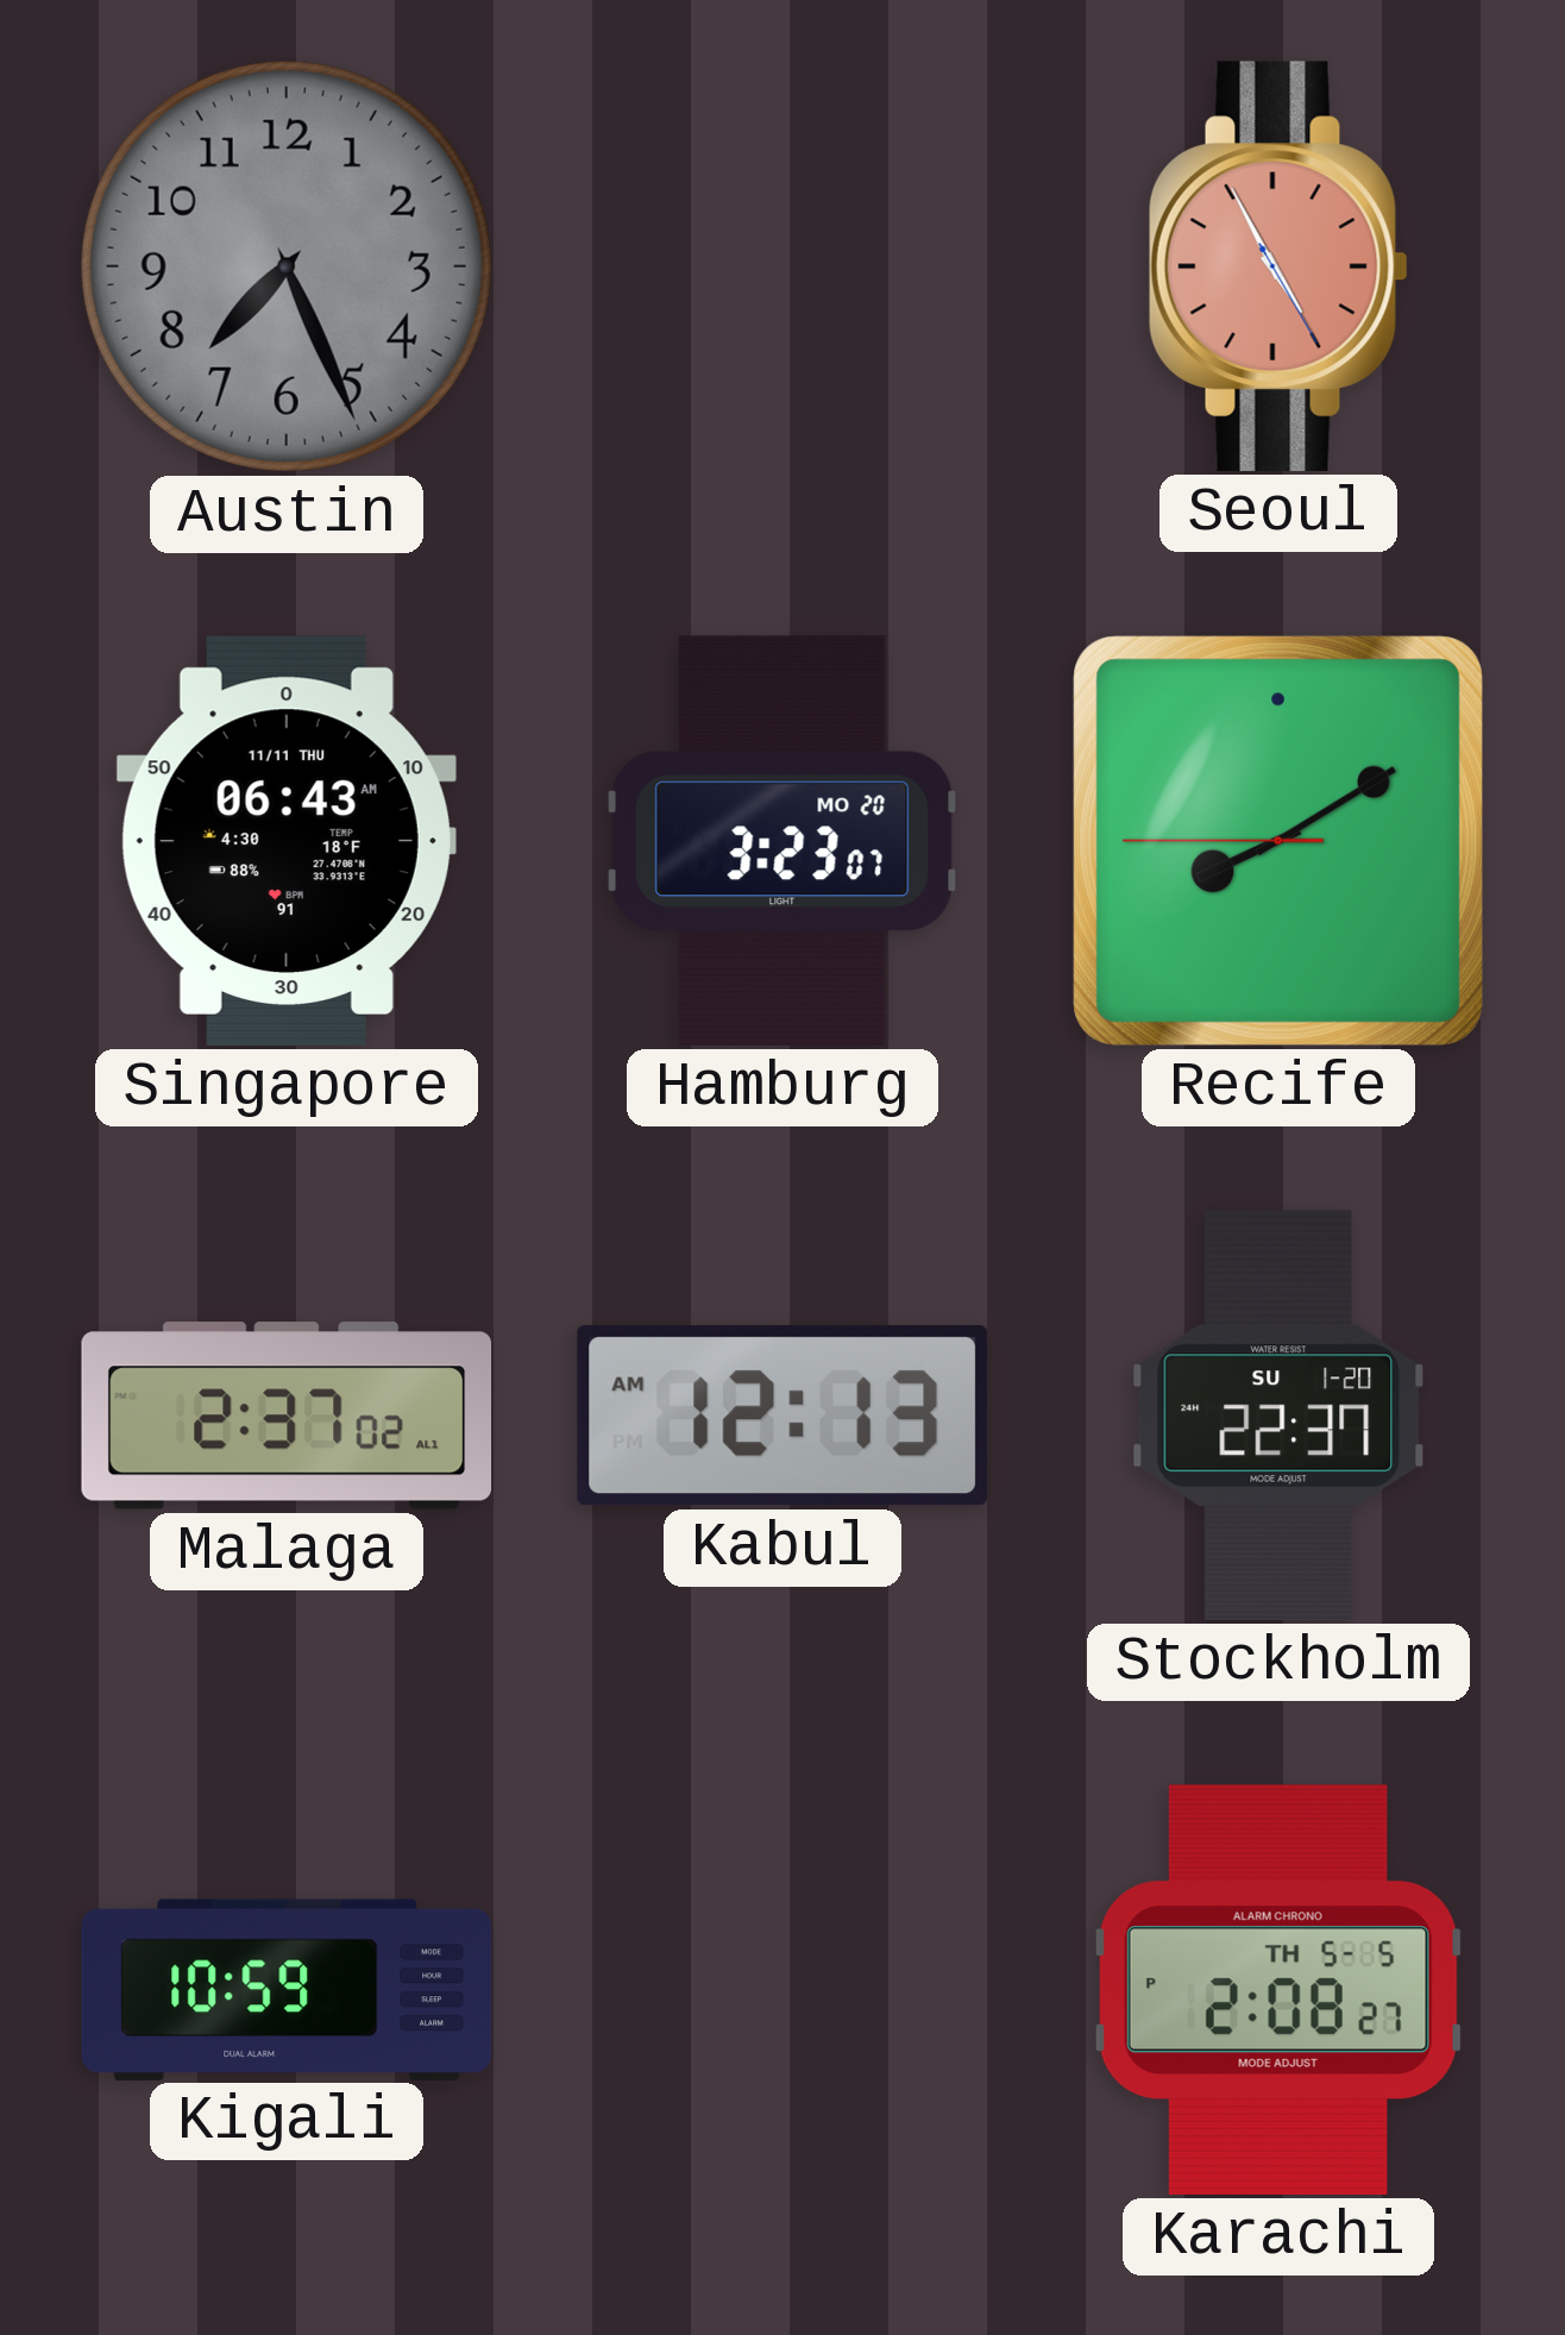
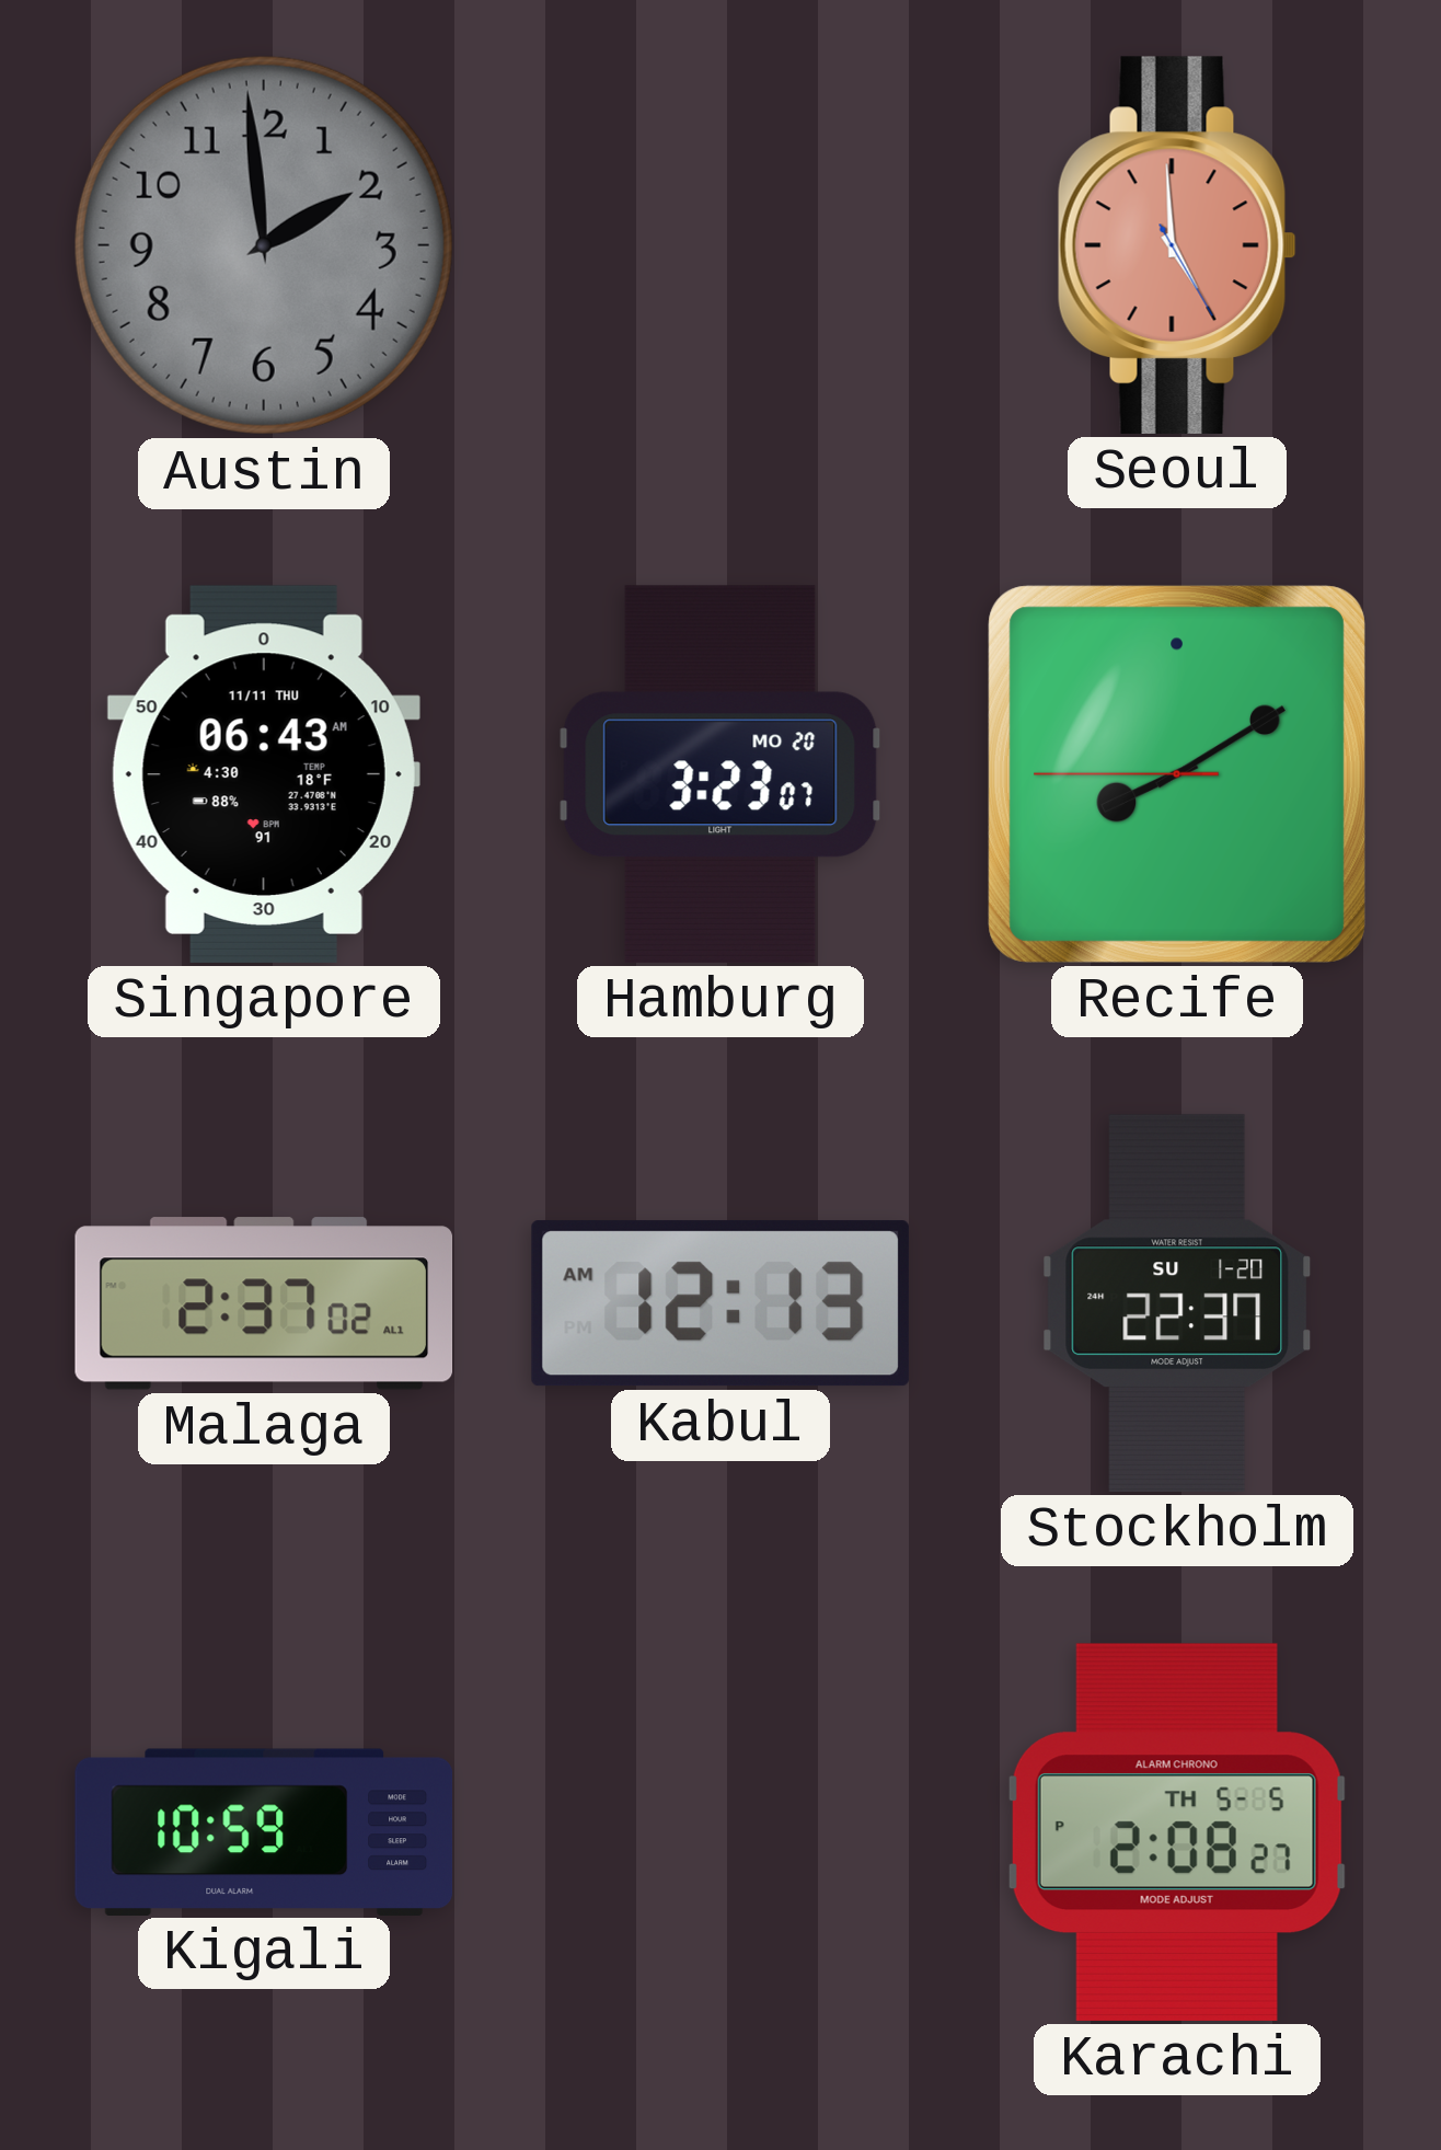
Austin: 7:26 -> 1:59 (264, 245)
Seoul: 4:55 -> 4:59 (1177, 245)
